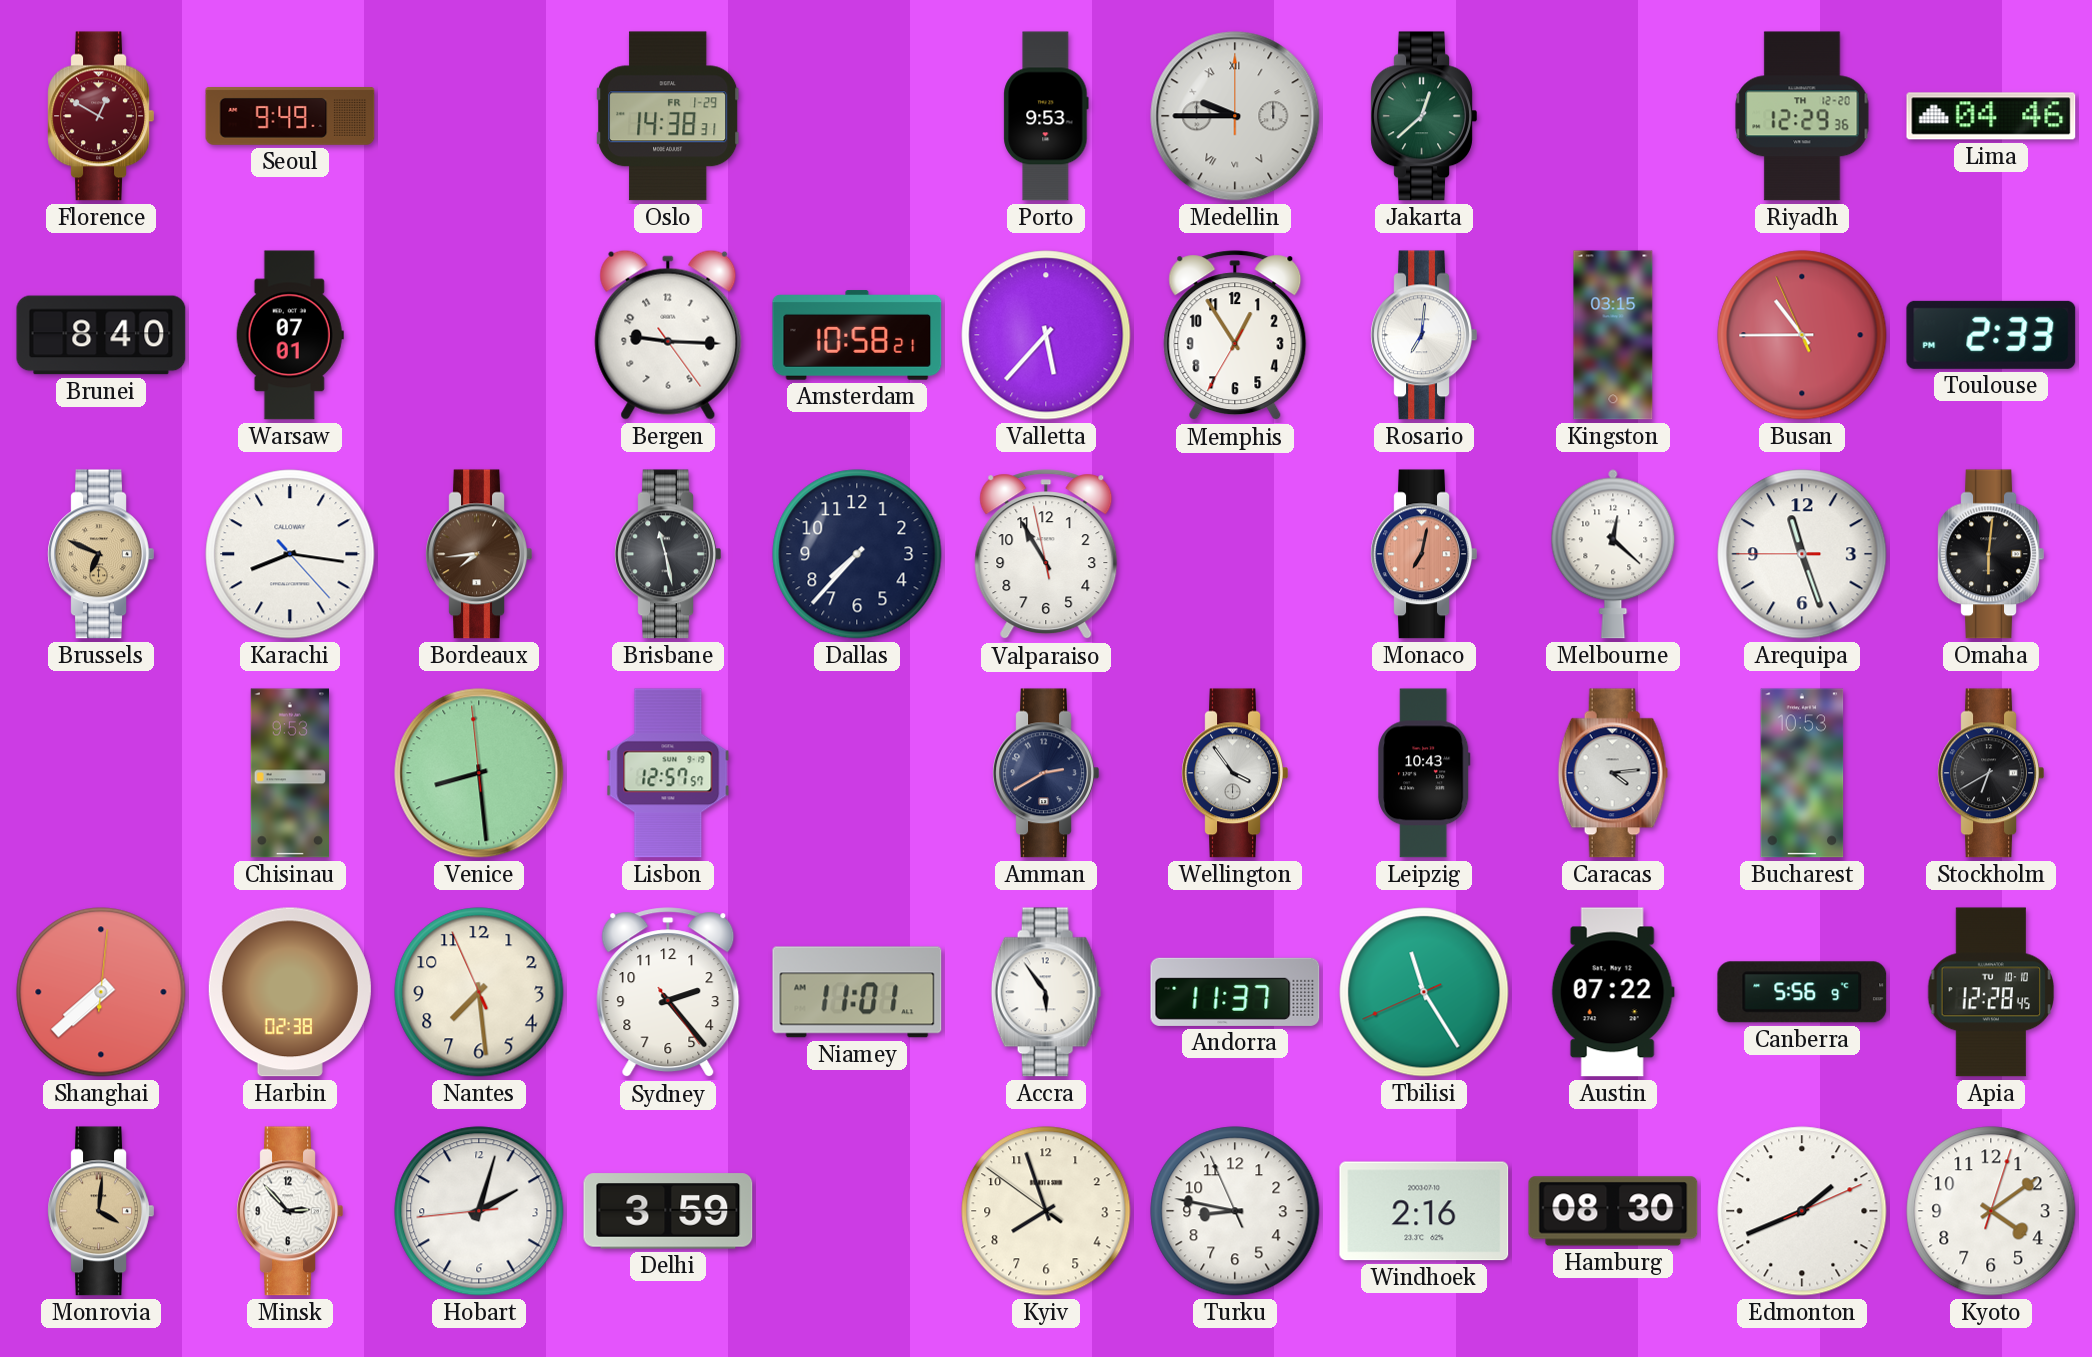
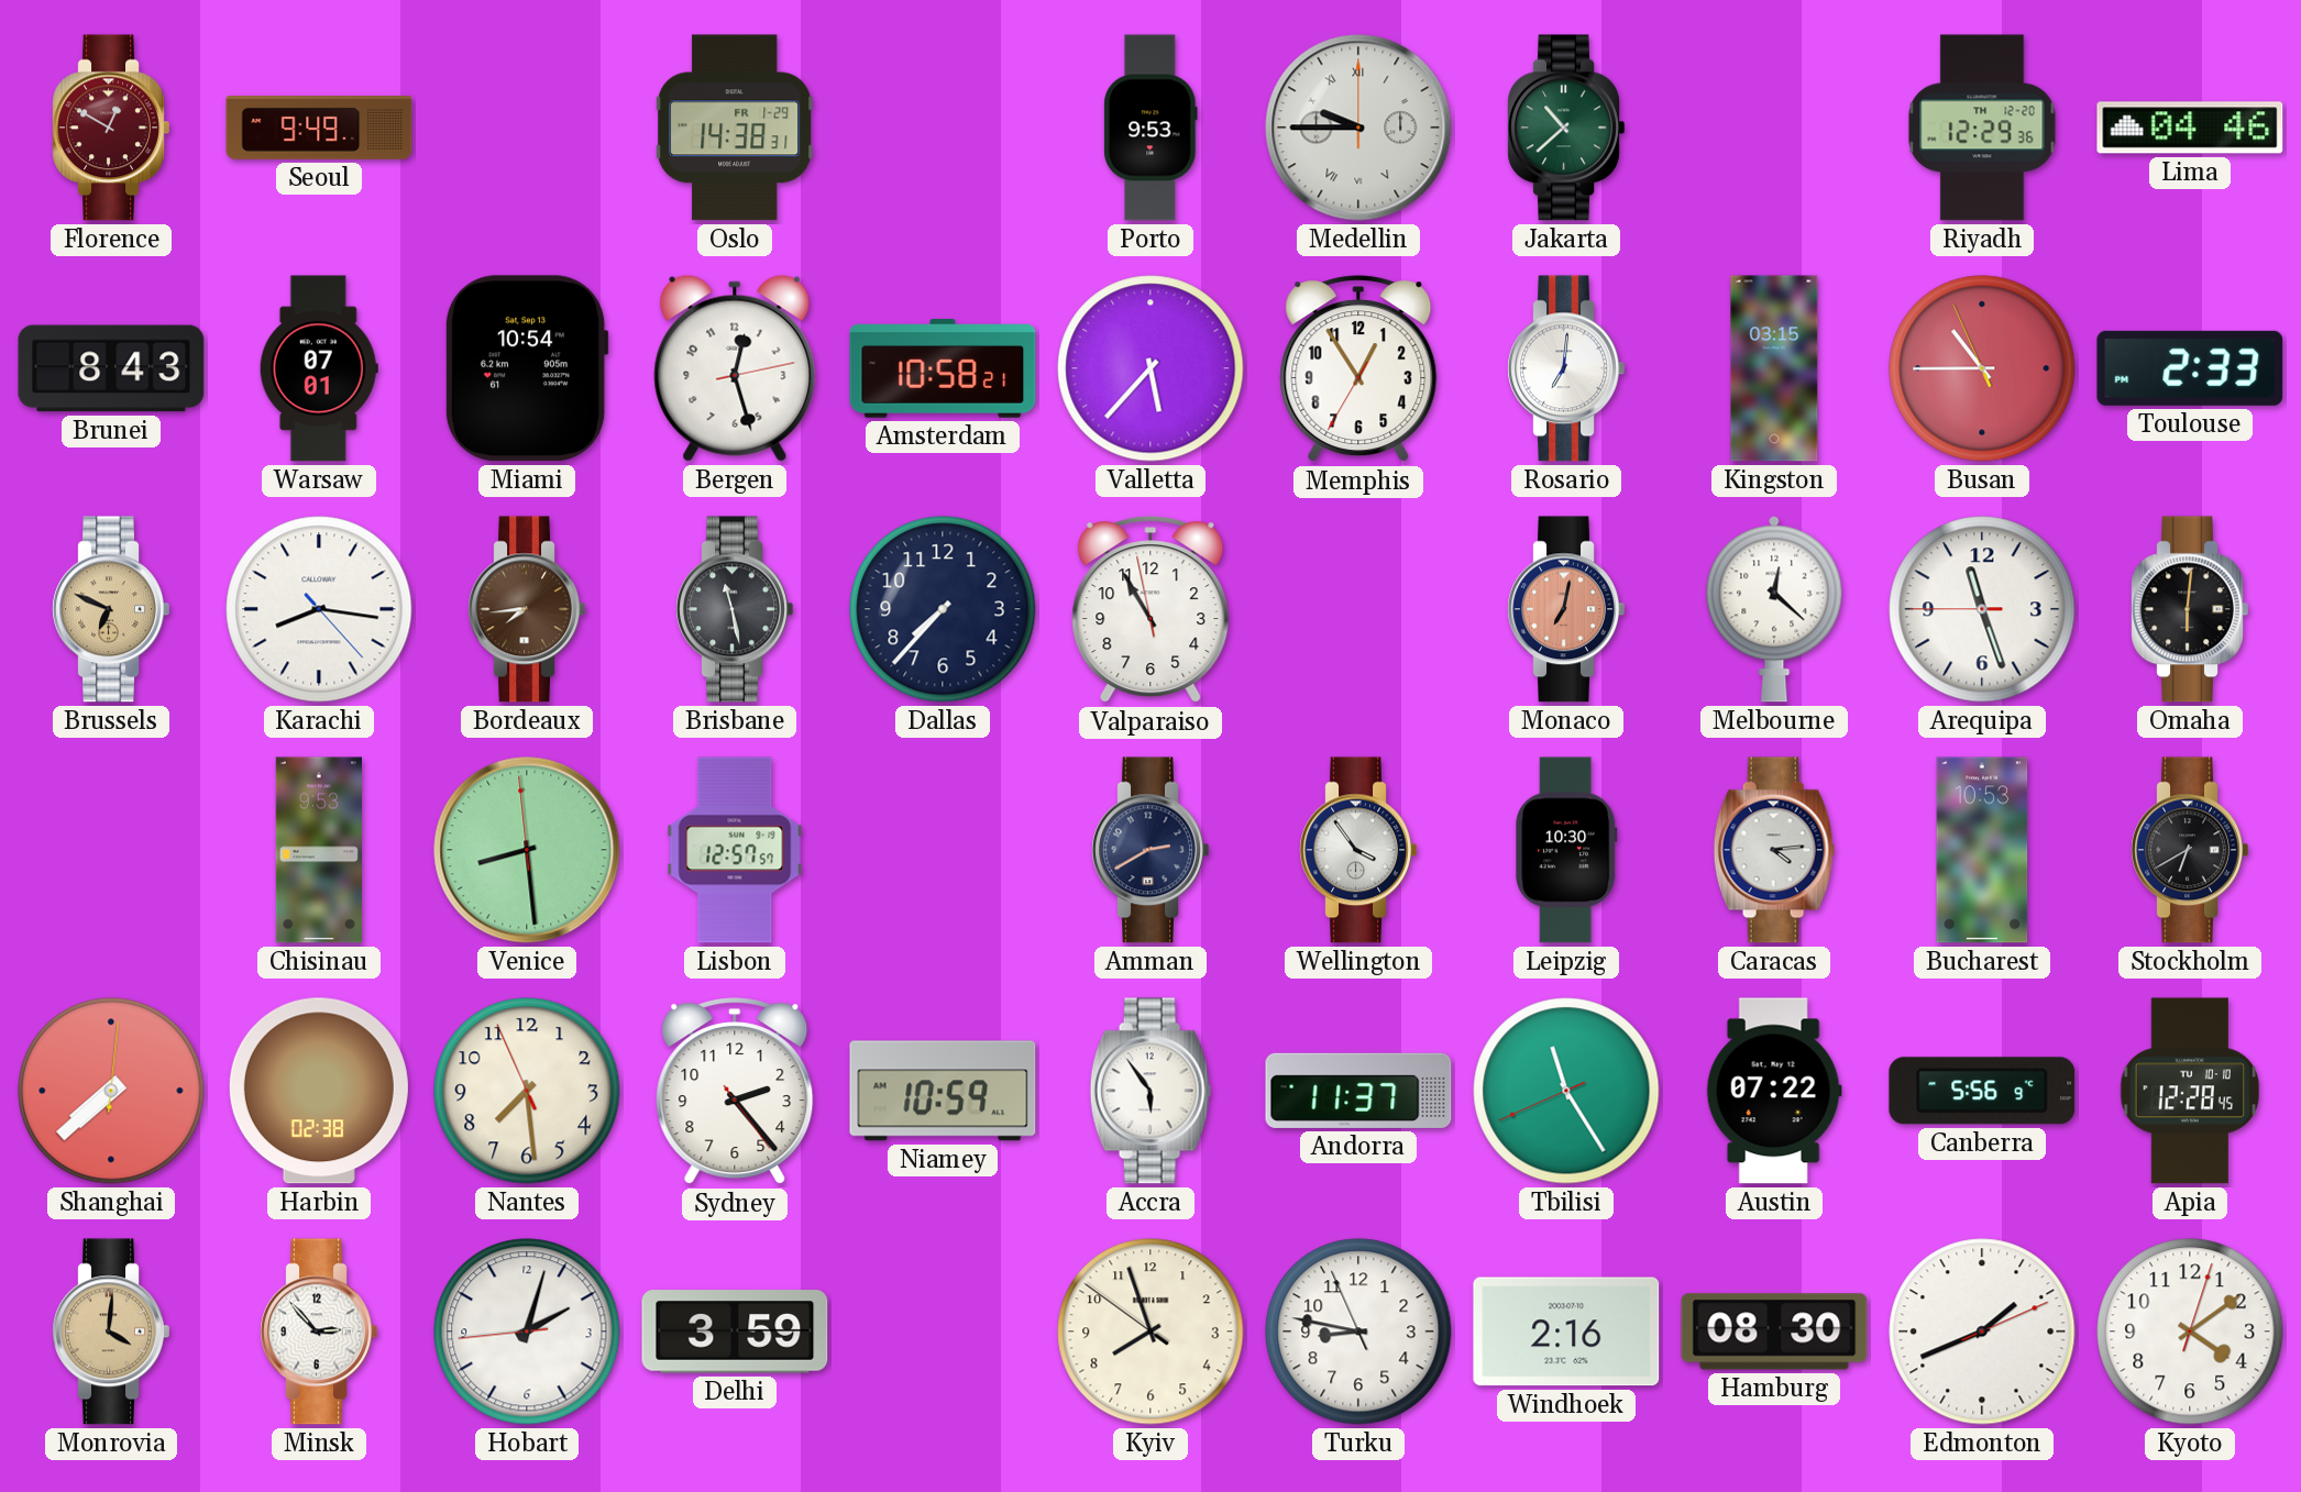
Jakarta: 12:38 -> 10:38 (1566, 128)
Brunei: 8:40 -> 8:43 (111, 368)
Miami: none -> 10:54 (527, 368)
Bergen: 9:15 -> 12:27 (735, 368)
Leipzig: 10:43 -> 10:30 (1566, 850)
Niamey: 11:01 -> 10:59 (943, 1091)
